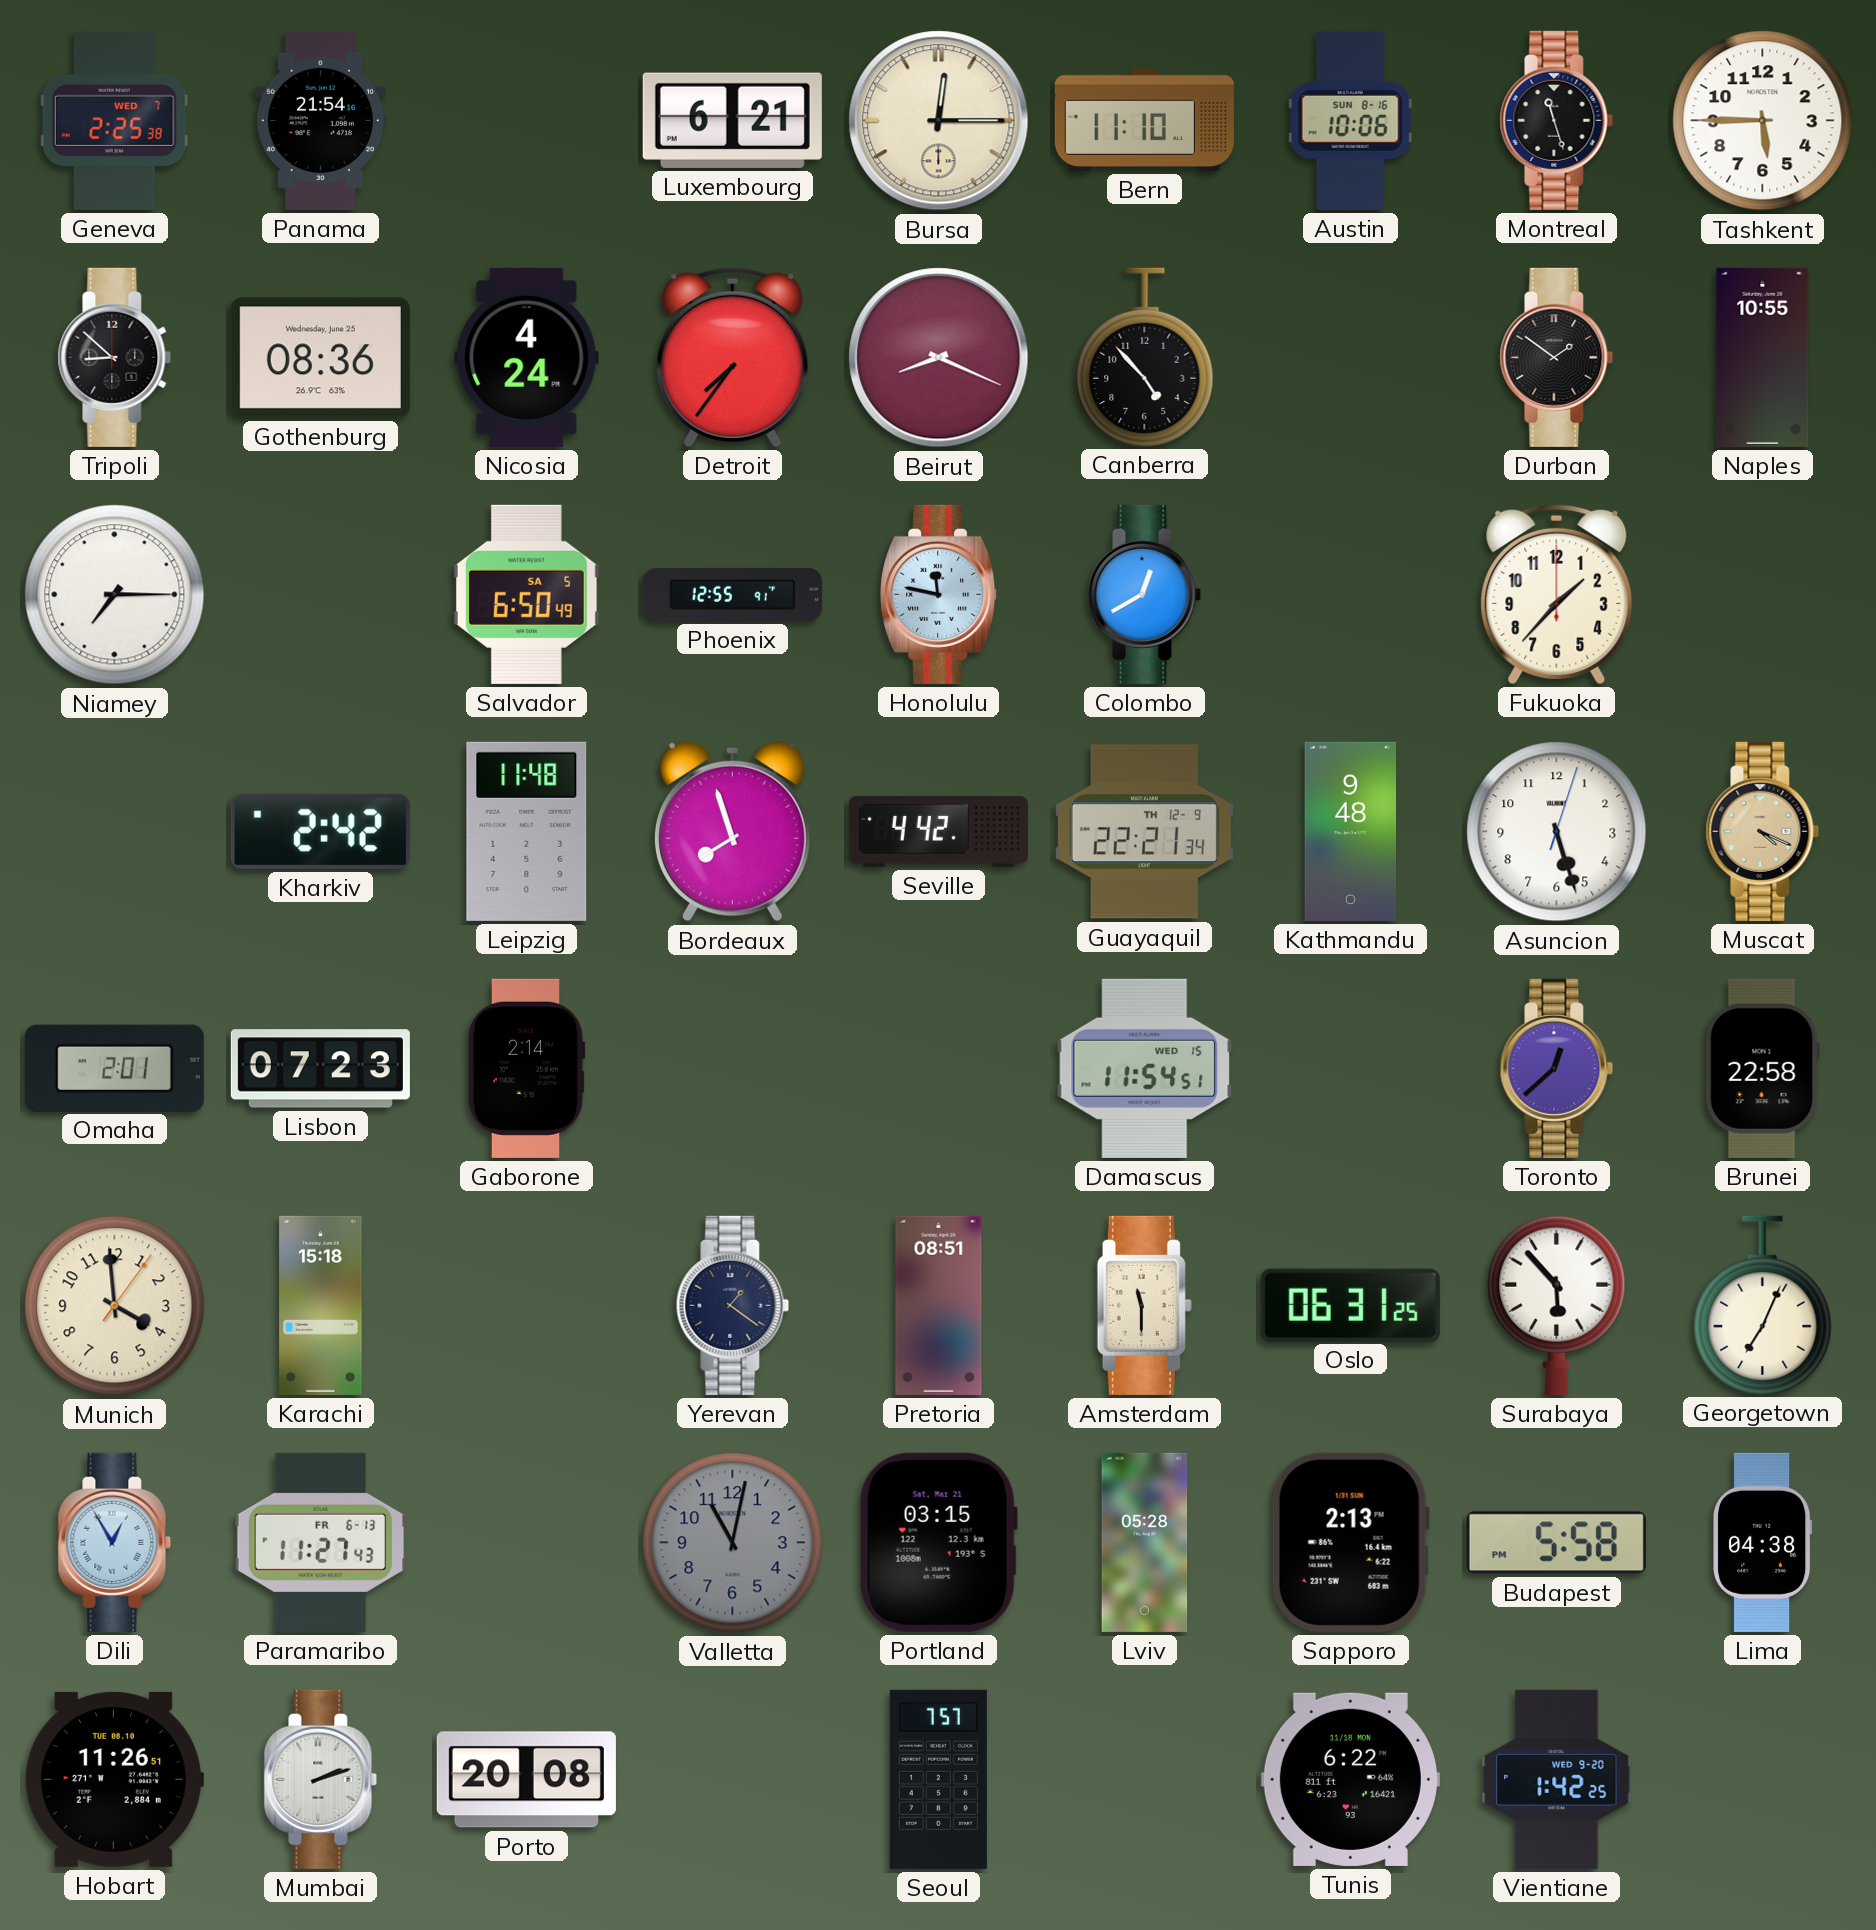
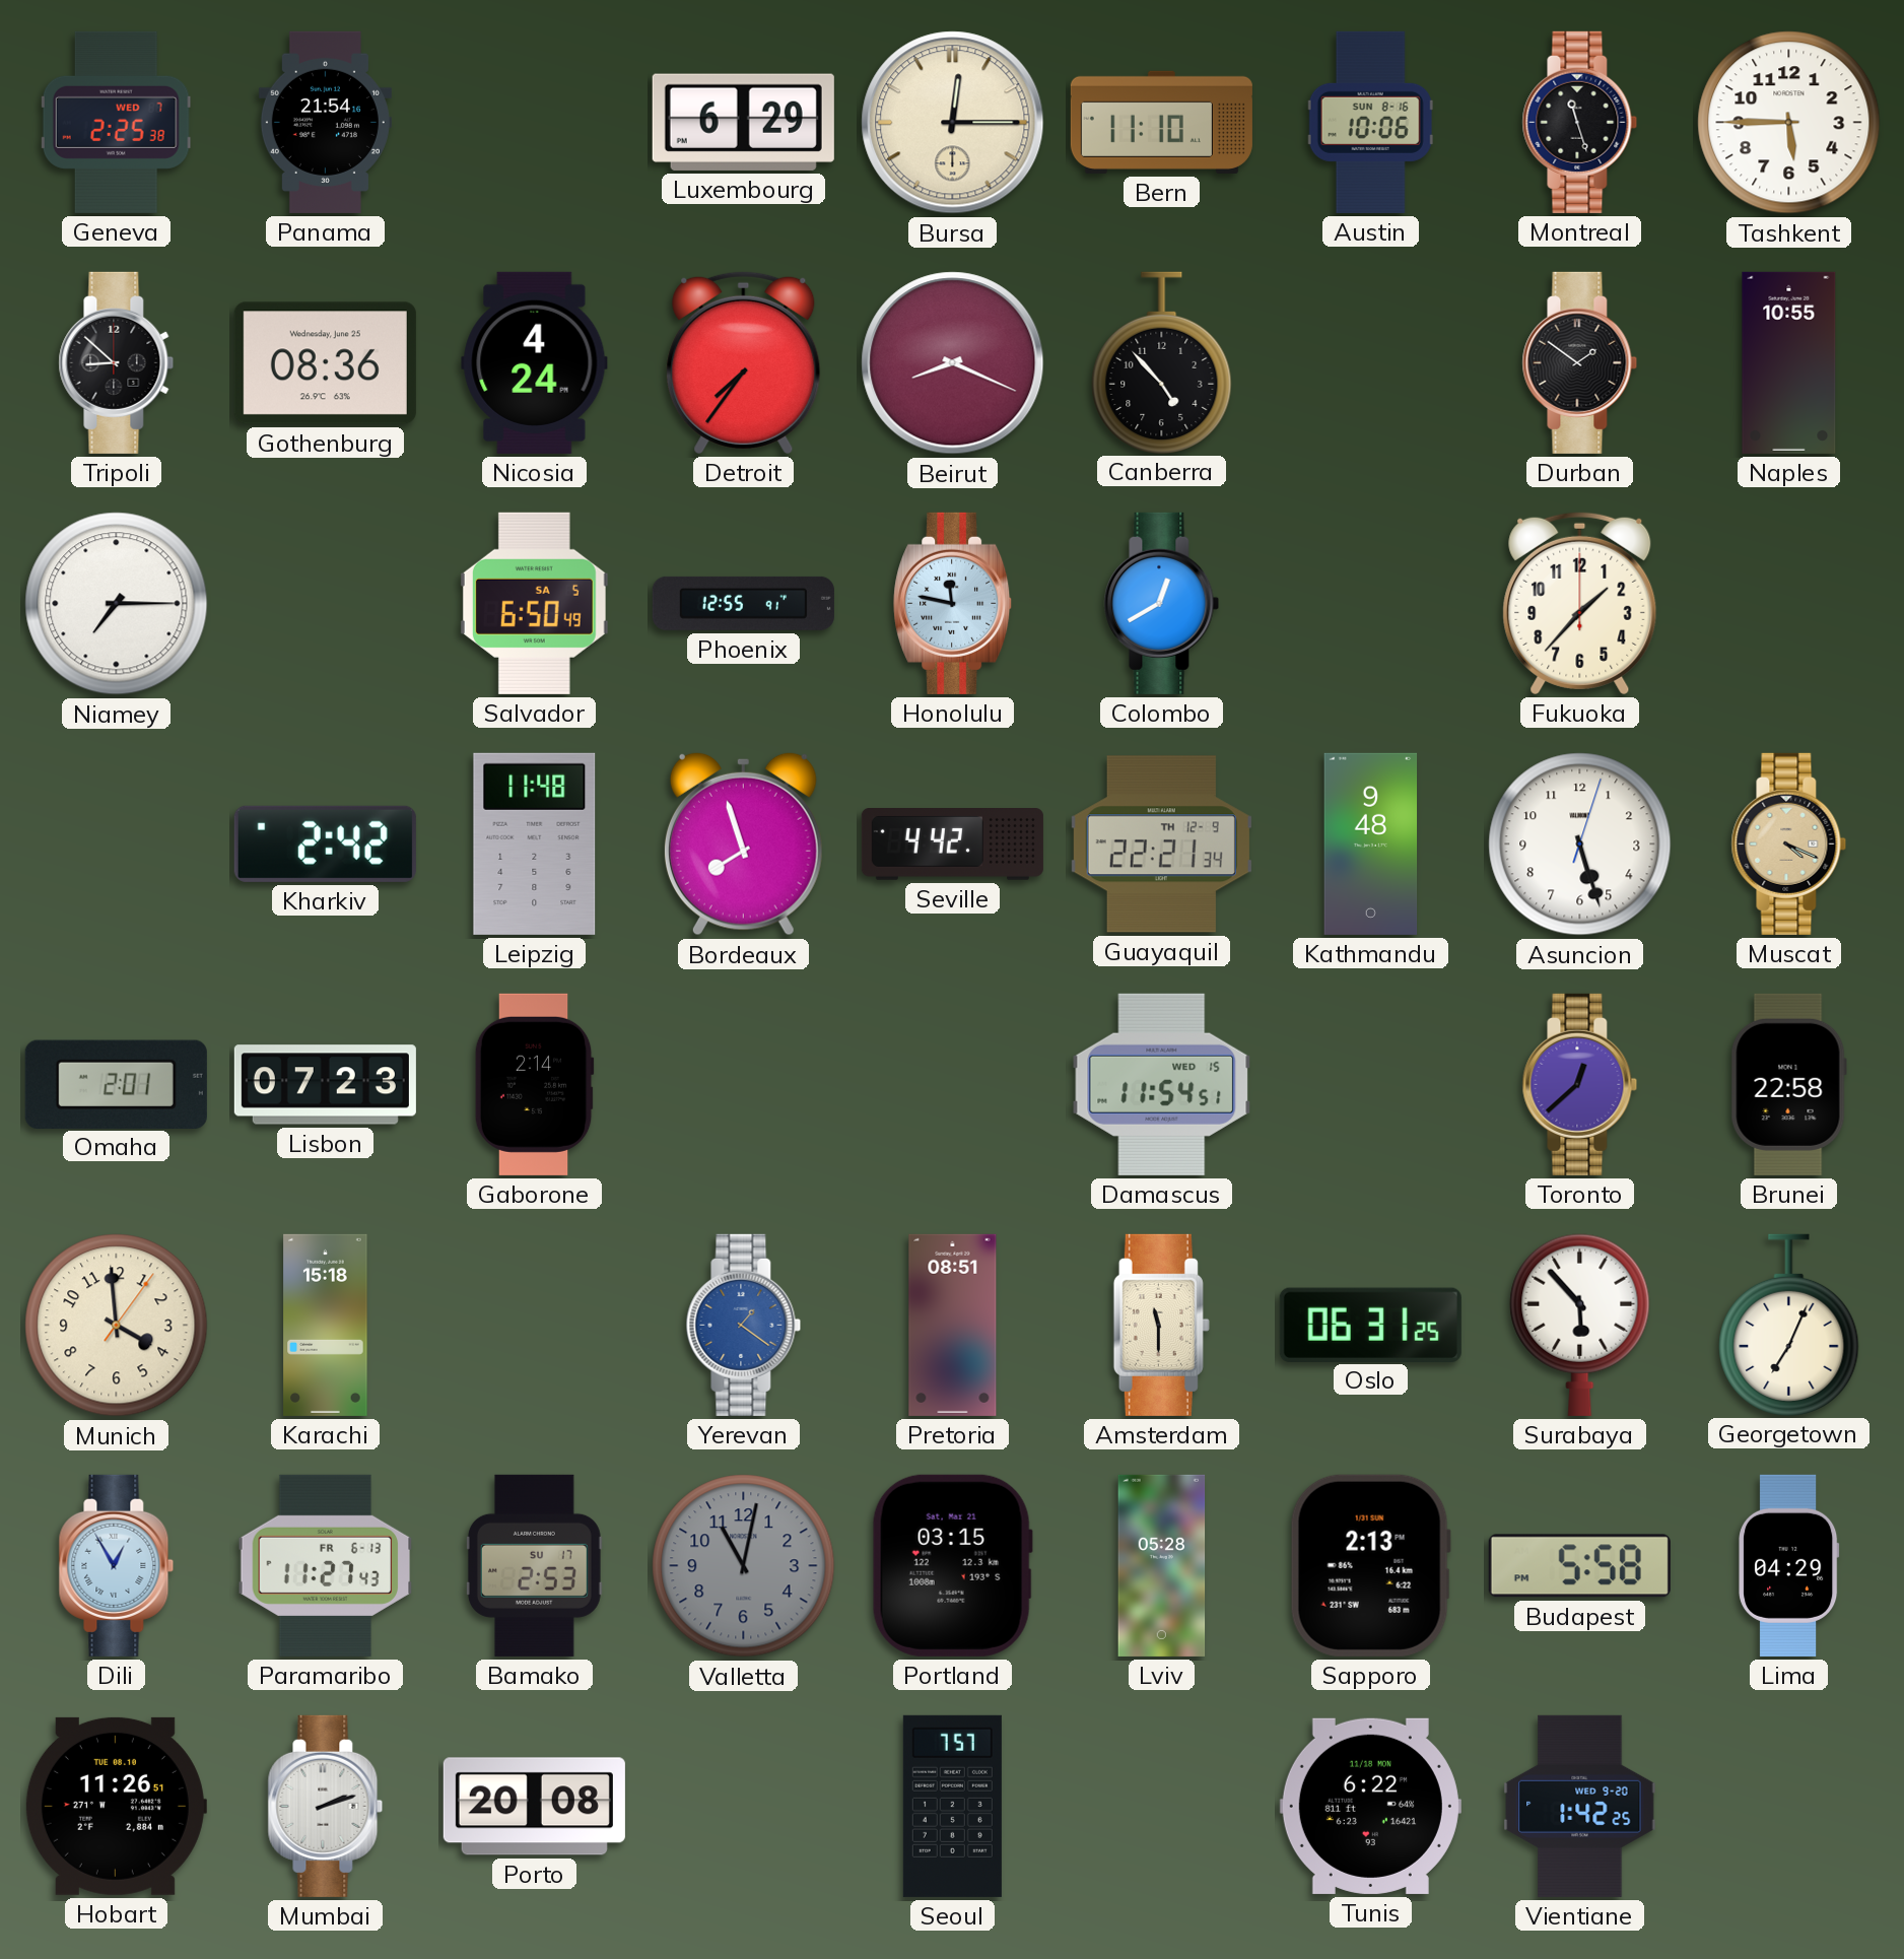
Luxembourg: 6:21 -> 6:29 (743, 122)
Yerevan dial: navy -> blue (744, 1325)
Bamako: none -> 2:53 (534, 1565)
Lima: 04:38 -> 04:29 (1789, 1565)
